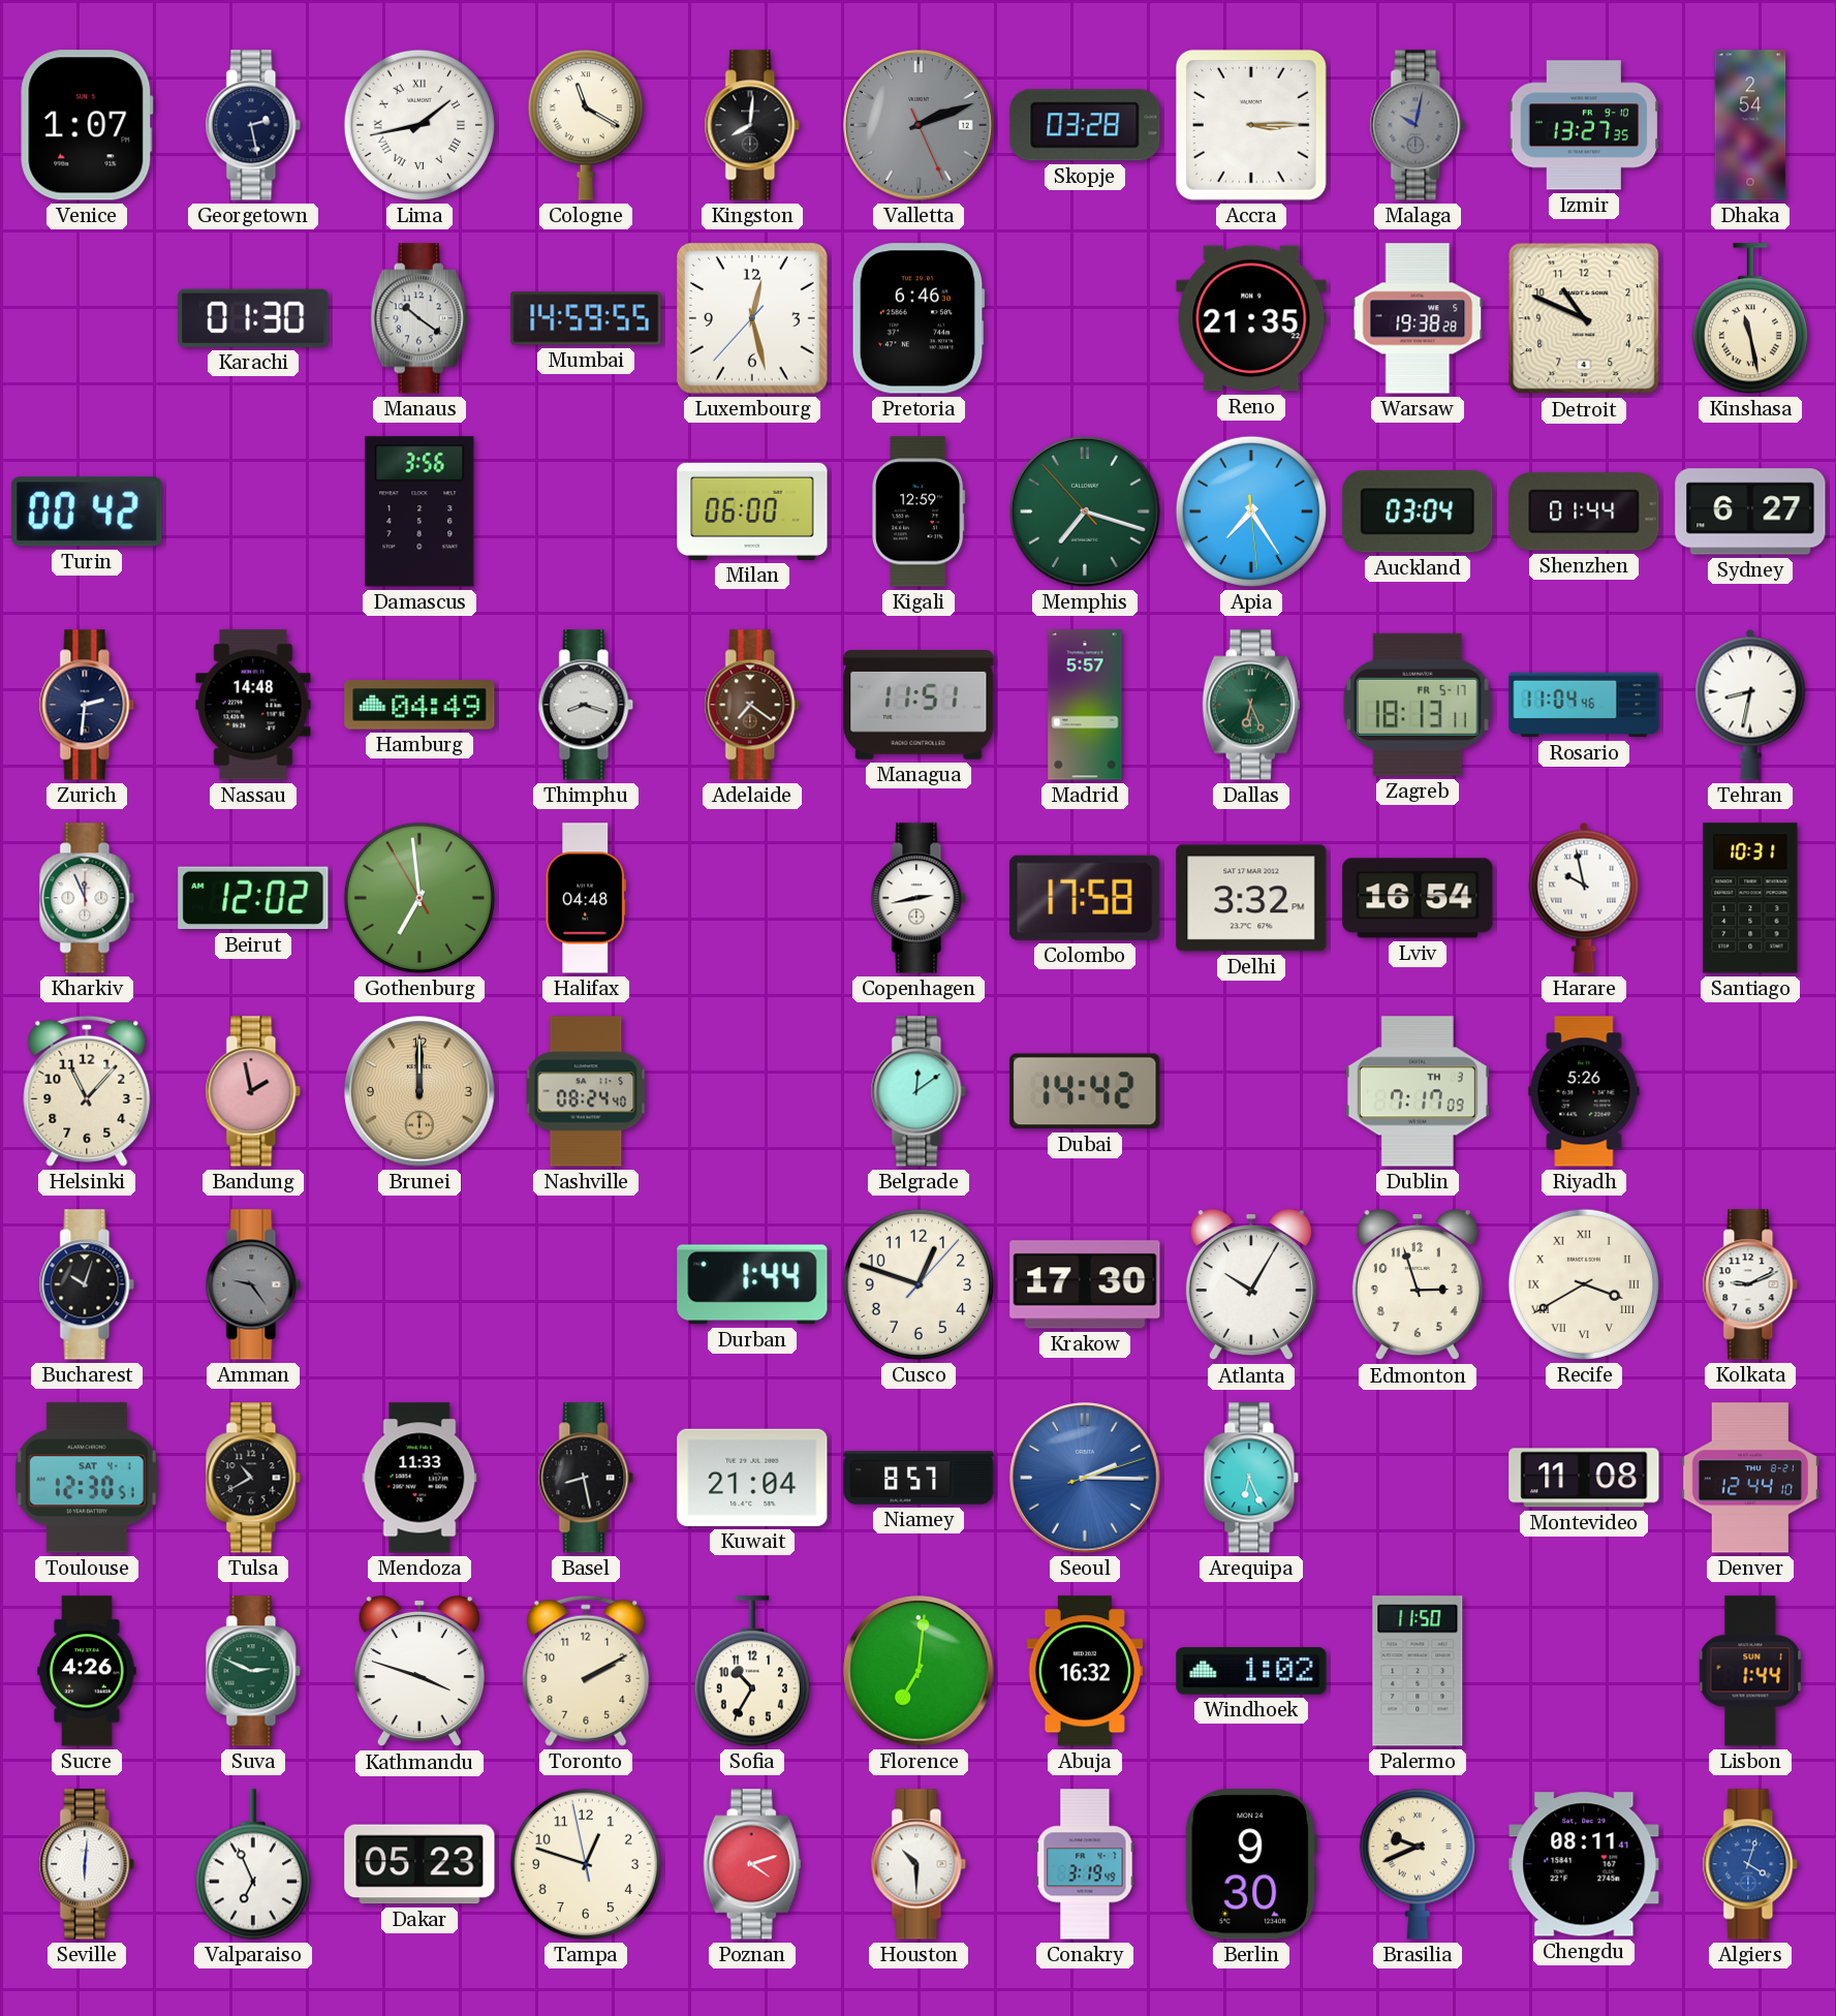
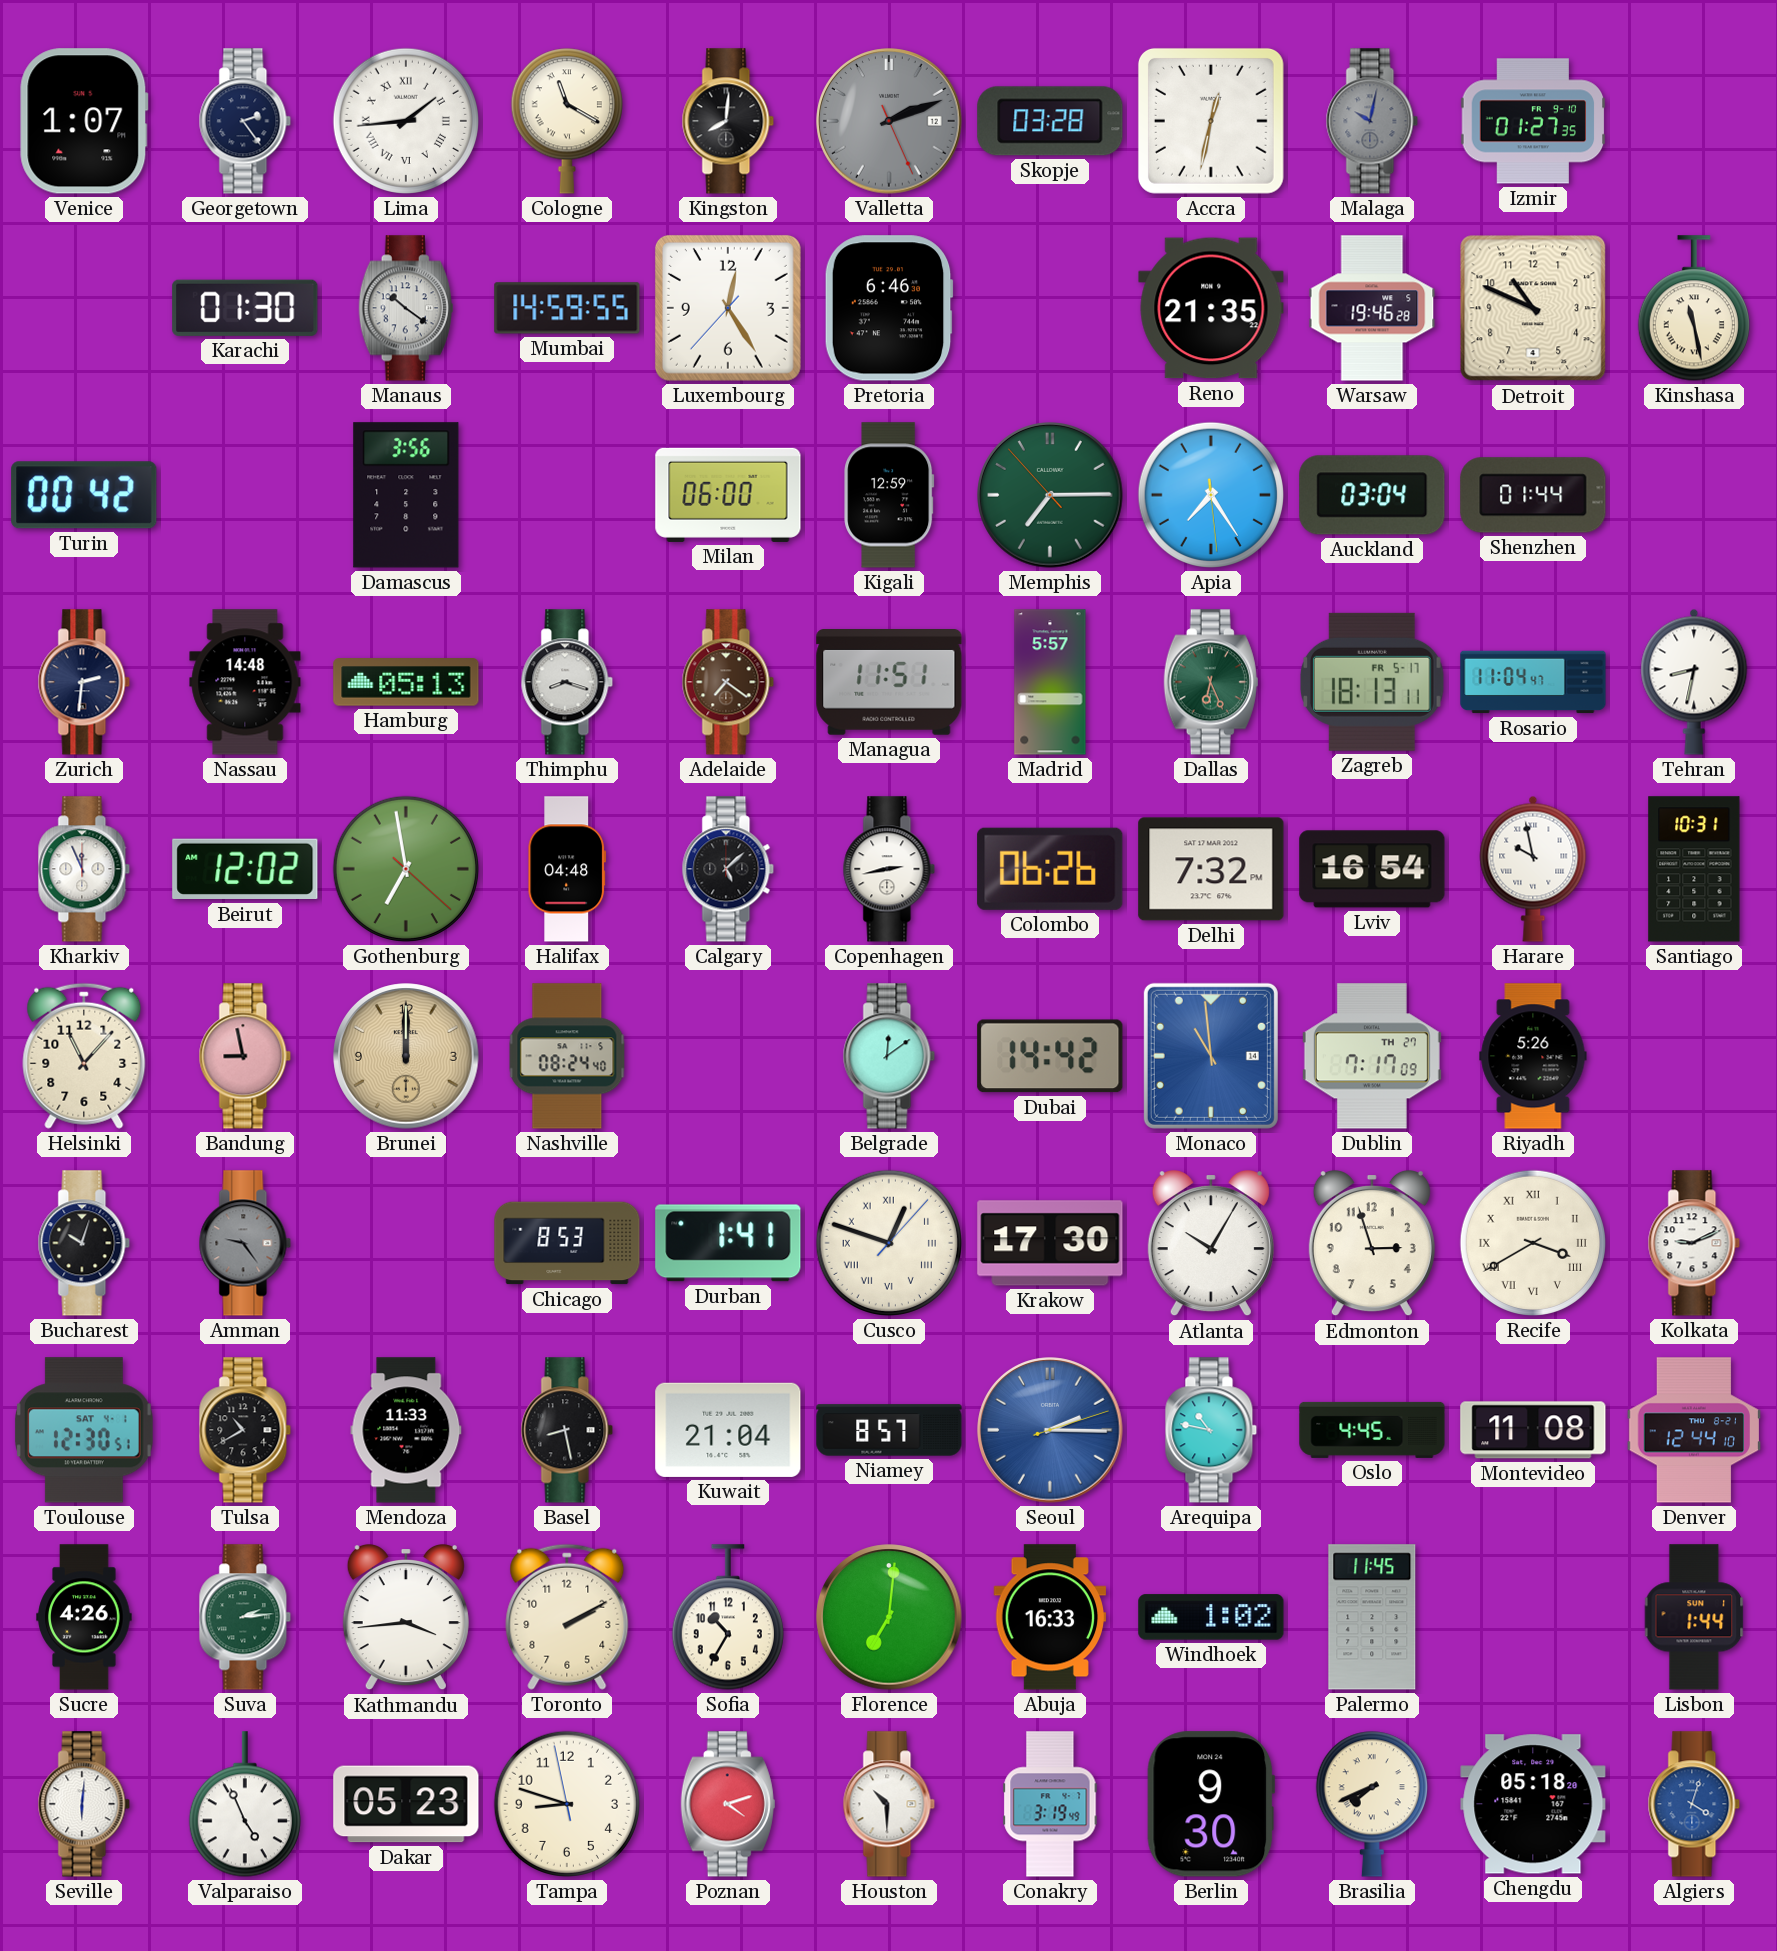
Georgetown: 2:28 -> 2:24 (245, 121)
Lima: 1:43 -> 1:44 (406, 121)
Accra: 3:15 -> 12:32 (1211, 121)
Izmir: 13:27 -> 01:27 (1533, 121)
Dhaka: 2:54 -> none (1750, 125)
Luxembourg: 12:27 -> 12:24 (728, 308)
Warsaw: 19:38 -> 19:46 (1372, 308)
Memphis: 7:17 -> 7:14 (1050, 495)
Sydney: 6:27 -> none (1750, 511)
Hamburg: 04:49 -> 05:13 (406, 682)
Rosario: 11:04:46 -> 11:04:47 (1533, 682)
Gothenburg: 6:58:55 -> 6:58:22 (406, 869)
Calgary: none -> 5:08 (728, 869)
Colombo: 17:58 -> 06:26 (1050, 869)
Delhi: 3:32 -> 7:32 (1211, 869)
Bandung: 1:58 -> 8:58 (245, 1056)
Monaco: none -> 10:59 (1211, 1056)
Dublin date: TH 3 -> TH 27 (1372, 1056)
Chicago: none -> 8:53 (567, 1243)
Durban: 1:44 -> 1:41 (728, 1243)
Cusco numerals: Arabic -> Roman (889, 1243)
Arequipa: 6:26 -> 10:47 (1211, 1430)
Oslo: none -> 4:45 (1372, 1430)
Suva: 2:49 -> 2:14 (245, 1617)
Kathmandu: 3:48 -> 3:44 (406, 1618)
Abuja: 16:32 -> 16:33 (1050, 1617)
Palermo: 11:50 -> 11:45 (1372, 1617)
Valparaiso: 6:56 -> 4:56 (245, 1804)
Tampa: 12:47 -> 8:47 (567, 1804)
Brasilia: 9:41 -> 7:41 (1372, 1804)
Chengdu: 08:11 -> 05:18 (1533, 1804)
